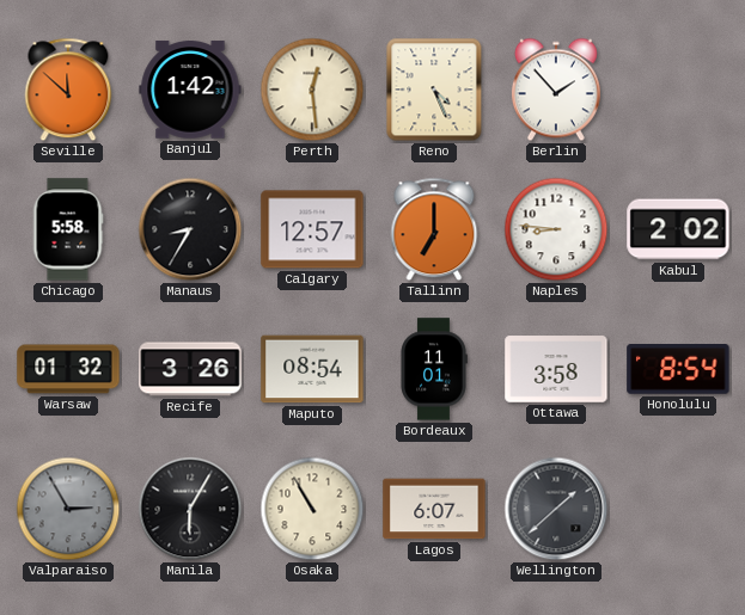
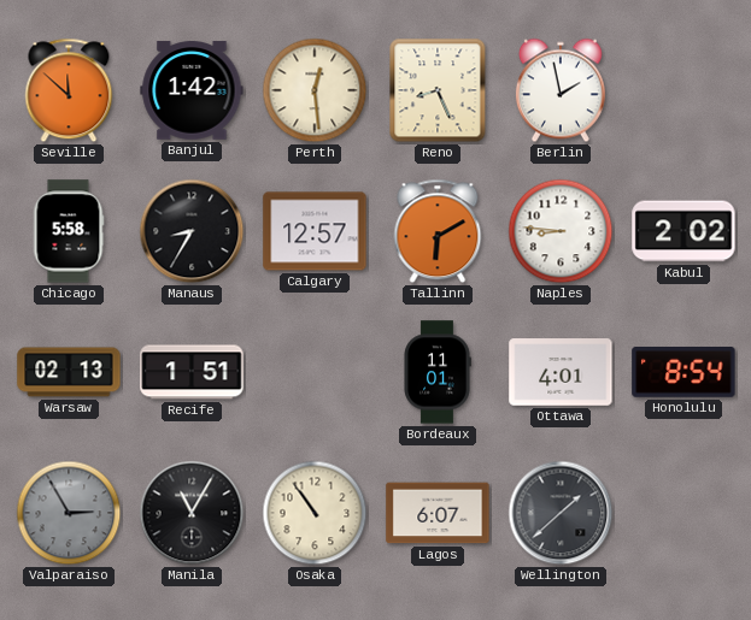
Reno: 4:26 -> 8:26 (438, 90)
Berlin: 1:53 -> 1:58 (561, 90)
Tallinn: 7:00 -> 6:10 (438, 231)
Warsaw: 01:32 -> 02:13 (69, 372)
Recife: 3:26 -> 1:51 (192, 372)
Maputo: 08:54 -> none (312, 369)
Ottawa: 3:58 -> 4:01 (561, 372)
Manila: 6:05 -> 11:05 (192, 513)
Osaka: 10:55 -> 10:54 (315, 513)
